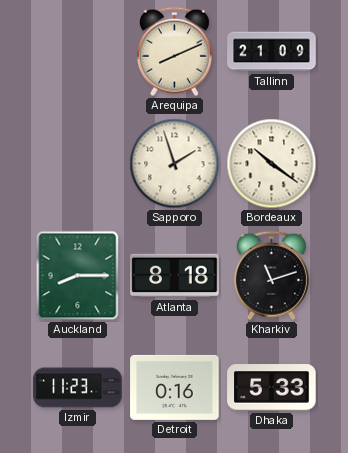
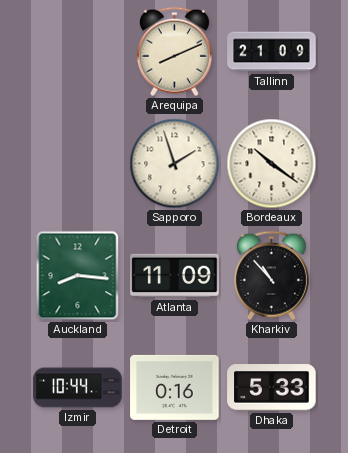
Auckland: 8:15 -> 8:16 (78, 276)
Atlanta: 8:18 -> 11:09 (175, 276)
Kharkiv: 11:12 -> 10:53 (271, 276)
Izmir: 11:23 -> 10:44 (78, 388)
